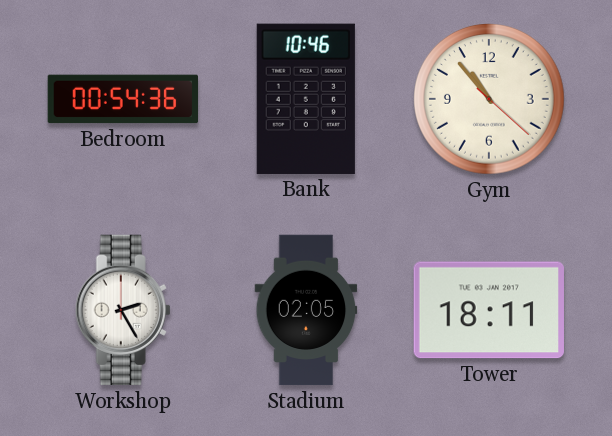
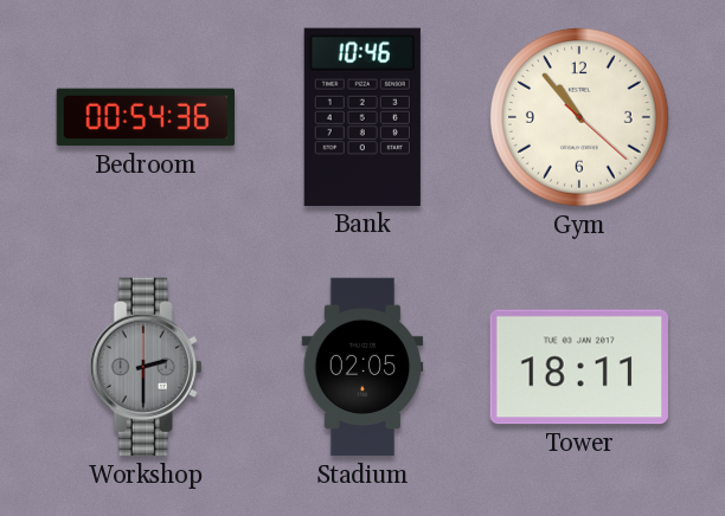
Workshop: 2:25 -> 2:30 (146, 367)
Workshop dial: white -> grey (146, 367)
